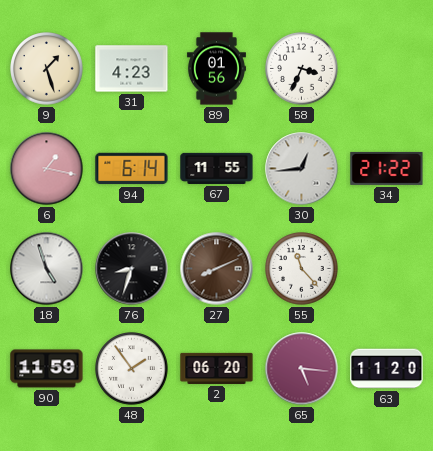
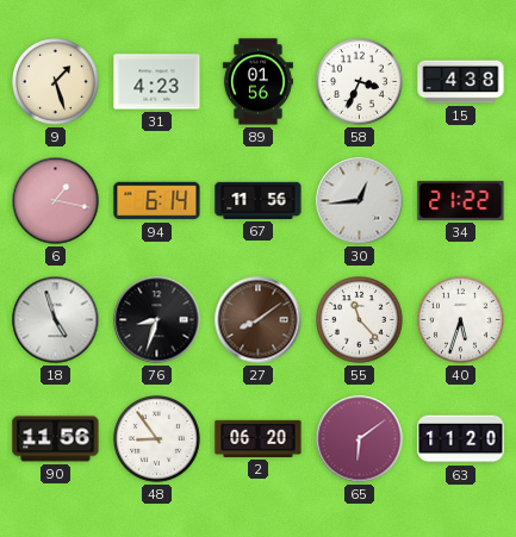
15: none -> 4:38 (461, 82)
67: 11:55 -> 11:56 (259, 200)
27: 8:11 -> 8:09 (259, 320)
40: none -> 5:33 (461, 320)
90: 11:59 -> 11:56 (56, 439)
48: 1:54 -> 8:54 (157, 439)
65: 5:16 -> 6:09 (360, 439)
